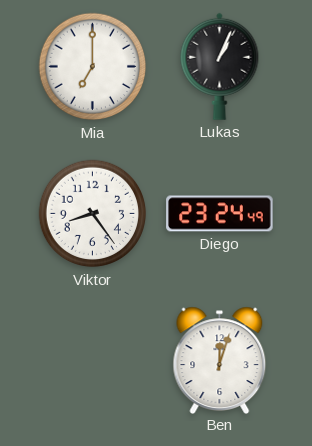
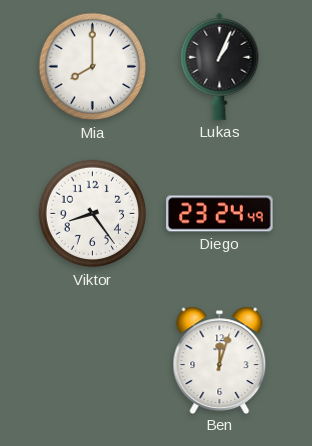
Mia: 7:00 -> 8:00 (93, 67)
